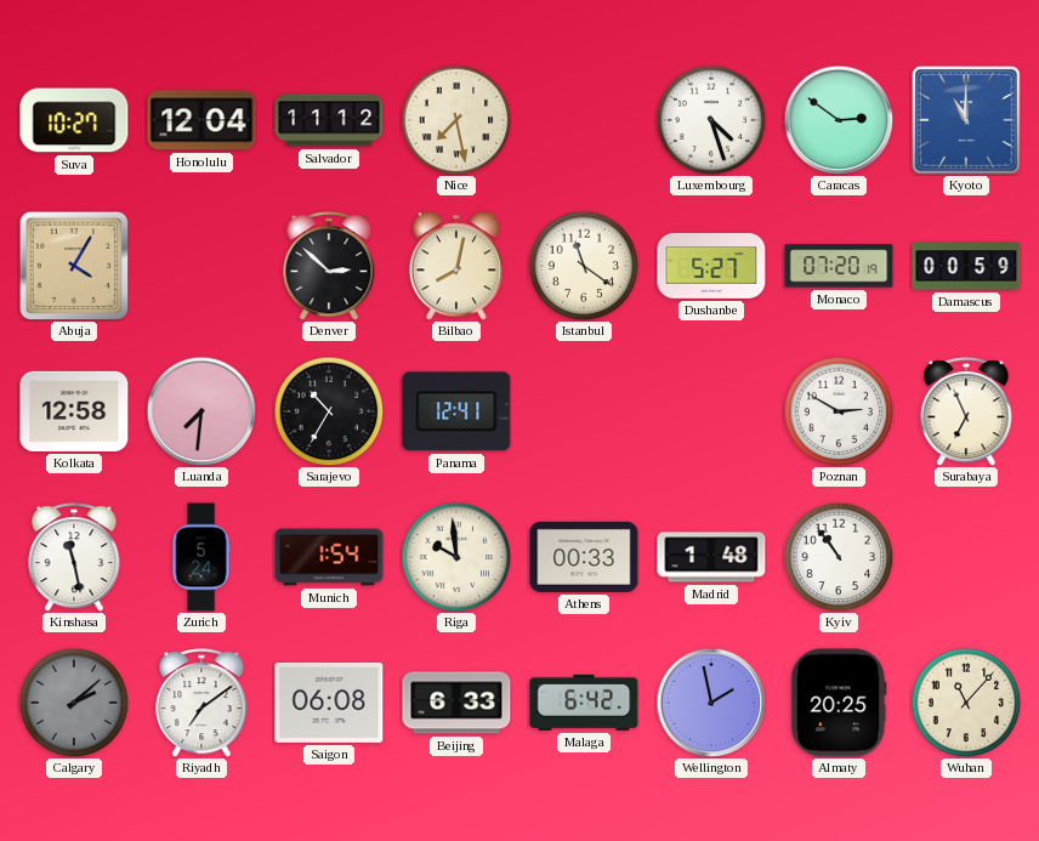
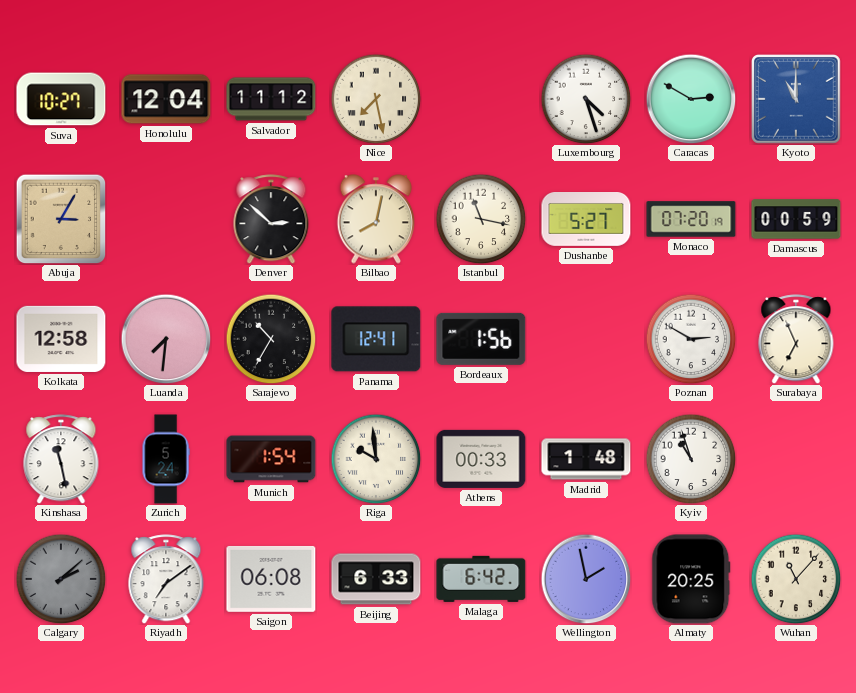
Caracas: 2:51 -> 2:50 (691, 99)
Abuja: 4:05 -> 3:05 (61, 219)
Istanbul: 11:21 -> 11:17 (481, 219)
Bordeaux: none -> 1:56 (481, 339)
Kyiv: 10:54 -> 10:57 (691, 459)
